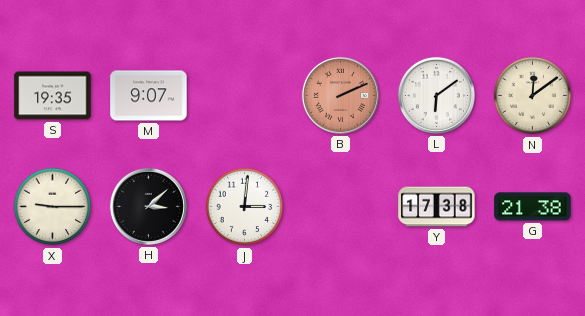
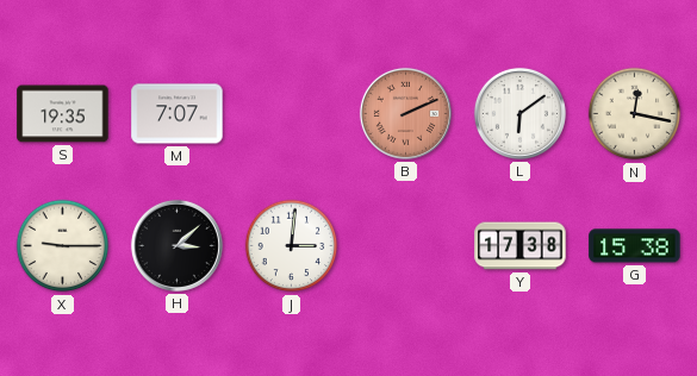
M: 9:07 -> 7:07 (178, 114)
N: 12:09 -> 12:17 (635, 114)
G: 21:38 -> 15:38 (635, 246)
